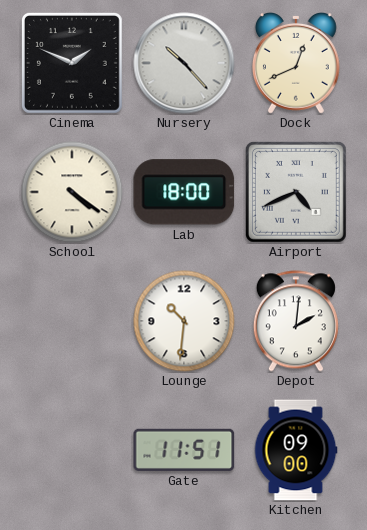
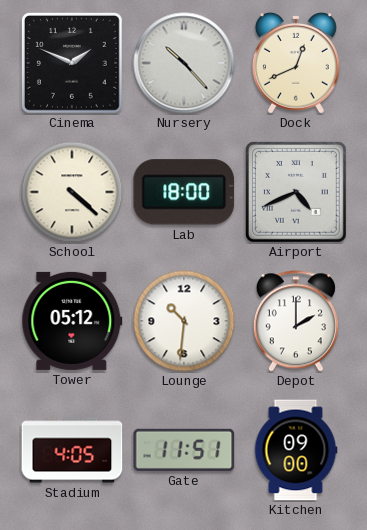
School: 4:21 -> 4:22 (72, 192)
Tower: none -> 05:12 (72, 321)
Depot: 2:01 -> 2:00 (296, 321)
Stadium: none -> 4:05 (72, 450)
